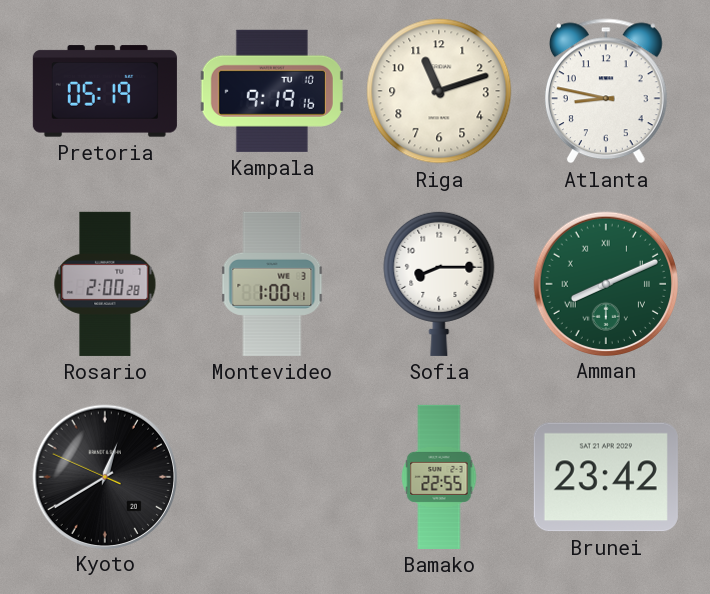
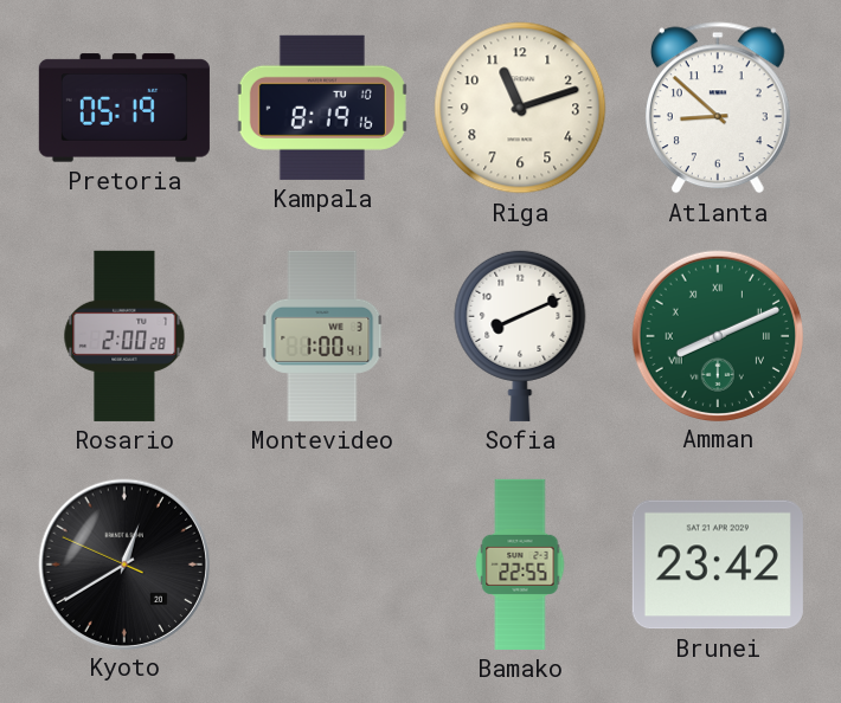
Kampala: 9:19 -> 8:19 (322, 108)
Atlanta: 8:47 -> 8:52 (718, 108)
Sofia: 8:15 -> 8:11 (520, 335)
